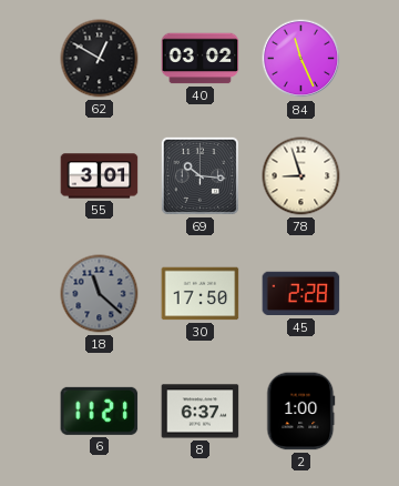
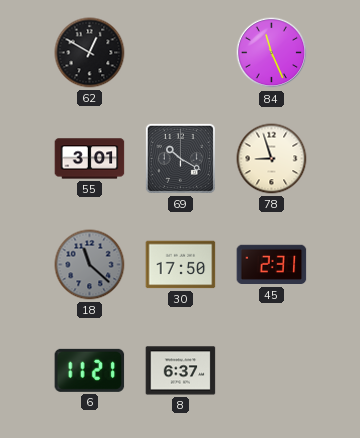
40: 03:02 -> none (201, 59)
69: 10:16 -> 10:20 (180, 158)
45: 2:28 -> 2:31 (272, 265)
2: 1:00 -> none (301, 412)
